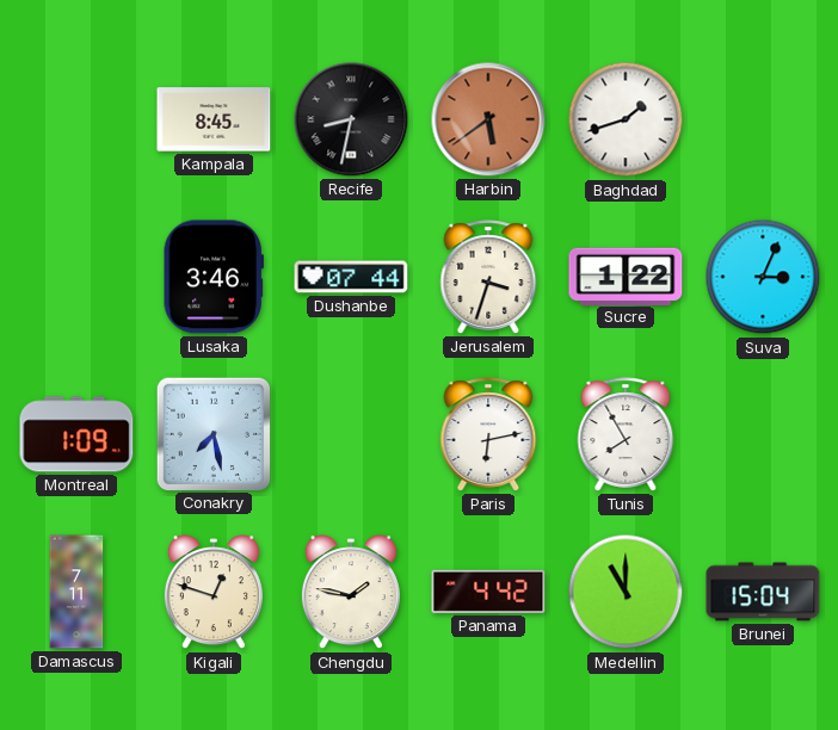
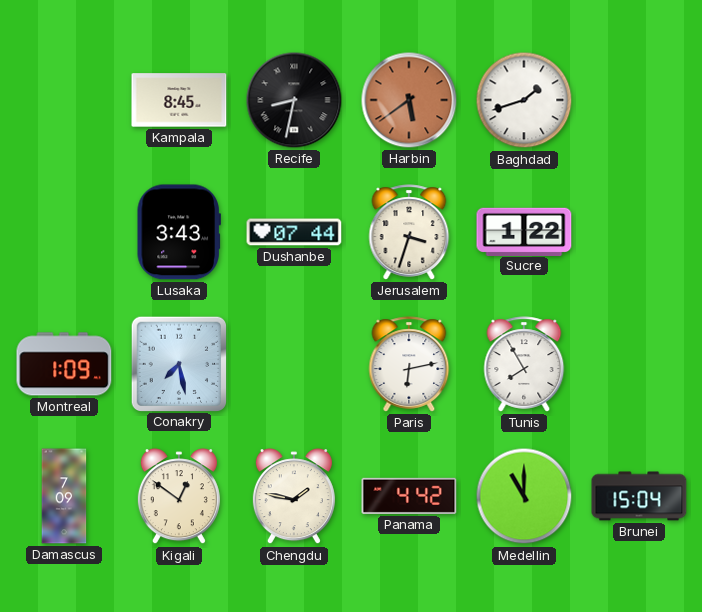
Lusaka: 3:46 -> 3:43 (179, 232)
Suva: 3:04 -> none (763, 277)
Damascus: 7:11 -> 7:09 (64, 496)
Kigali: 12:48 -> 12:51 (179, 497)
